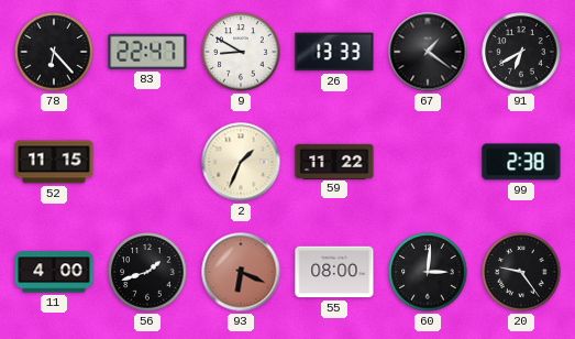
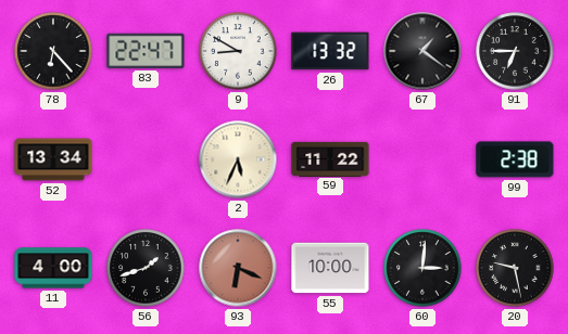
26: 13:33 -> 13:32 (330, 51)
91: 6:40 -> 6:45 (515, 51)
52: 11:15 -> 13:34 (53, 159)
2: 1:34 -> 5:34 (238, 159)
55: 08:00 -> 10:00 (330, 268)
20: 9:24 -> 9:28 (515, 268)
